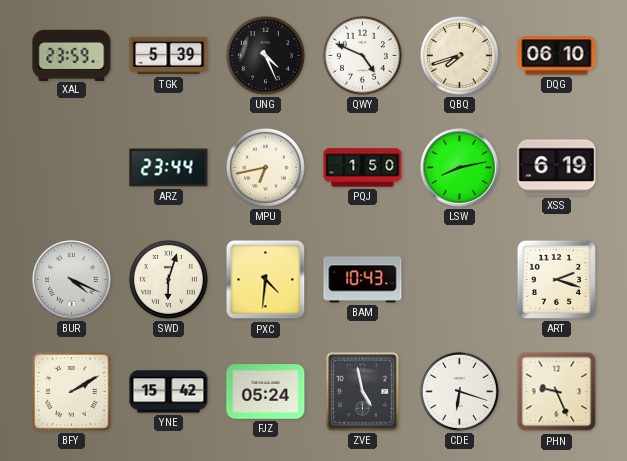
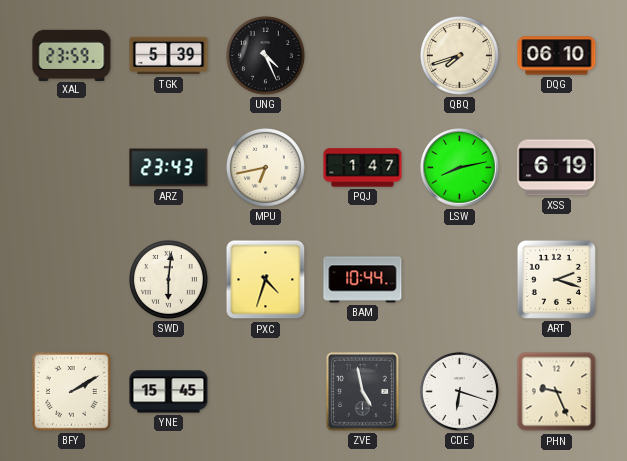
QWY: 4:49 -> none (362, 55)
ARZ: 23:44 -> 23:43 (169, 168)
PQJ: 1:50 -> 1:47 (363, 168)
BUR: 4:19 -> none (72, 280)
SWD: 6:03 -> 6:01 (168, 279)
PXC: 4:31 -> 4:33 (266, 280)
BAM: 10:43 -> 10:44 (363, 280)
YNE: 15:42 -> 15:45 (169, 392)
FJZ: 05:24 -> none (266, 392)
